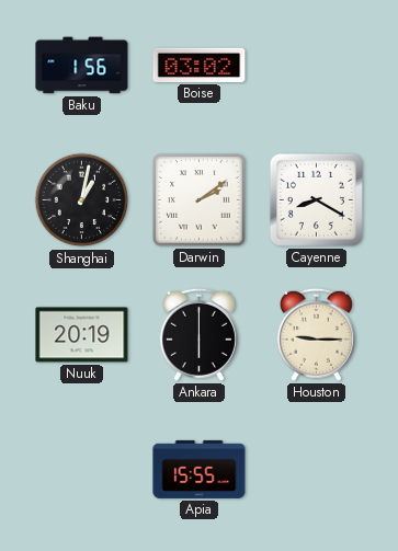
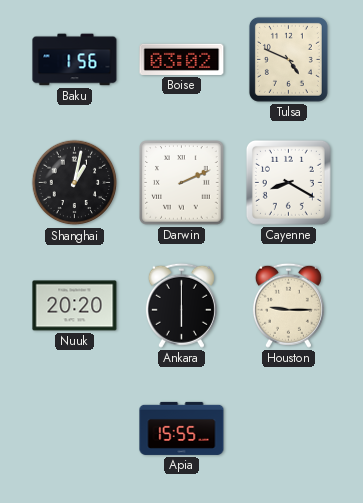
Tulsa: none -> 4:49 (288, 59)
Darwin: 2:09 -> 2:11 (182, 183)
Nuuk: 20:19 -> 20:20 (75, 306)
